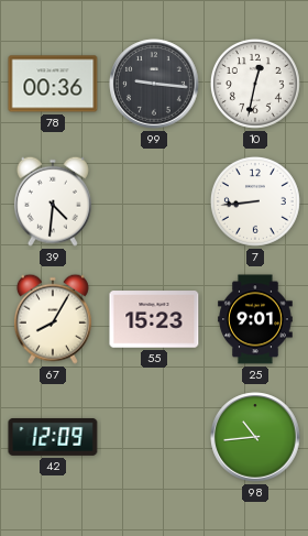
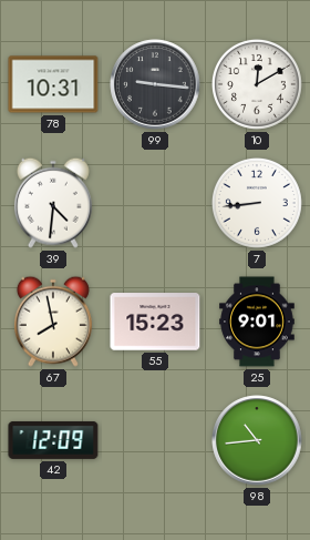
78: 00:36 -> 10:31 (53, 84)
10: 12:32 -> 12:10 (257, 84)
67: 8:05 -> 7:58 (53, 322)
